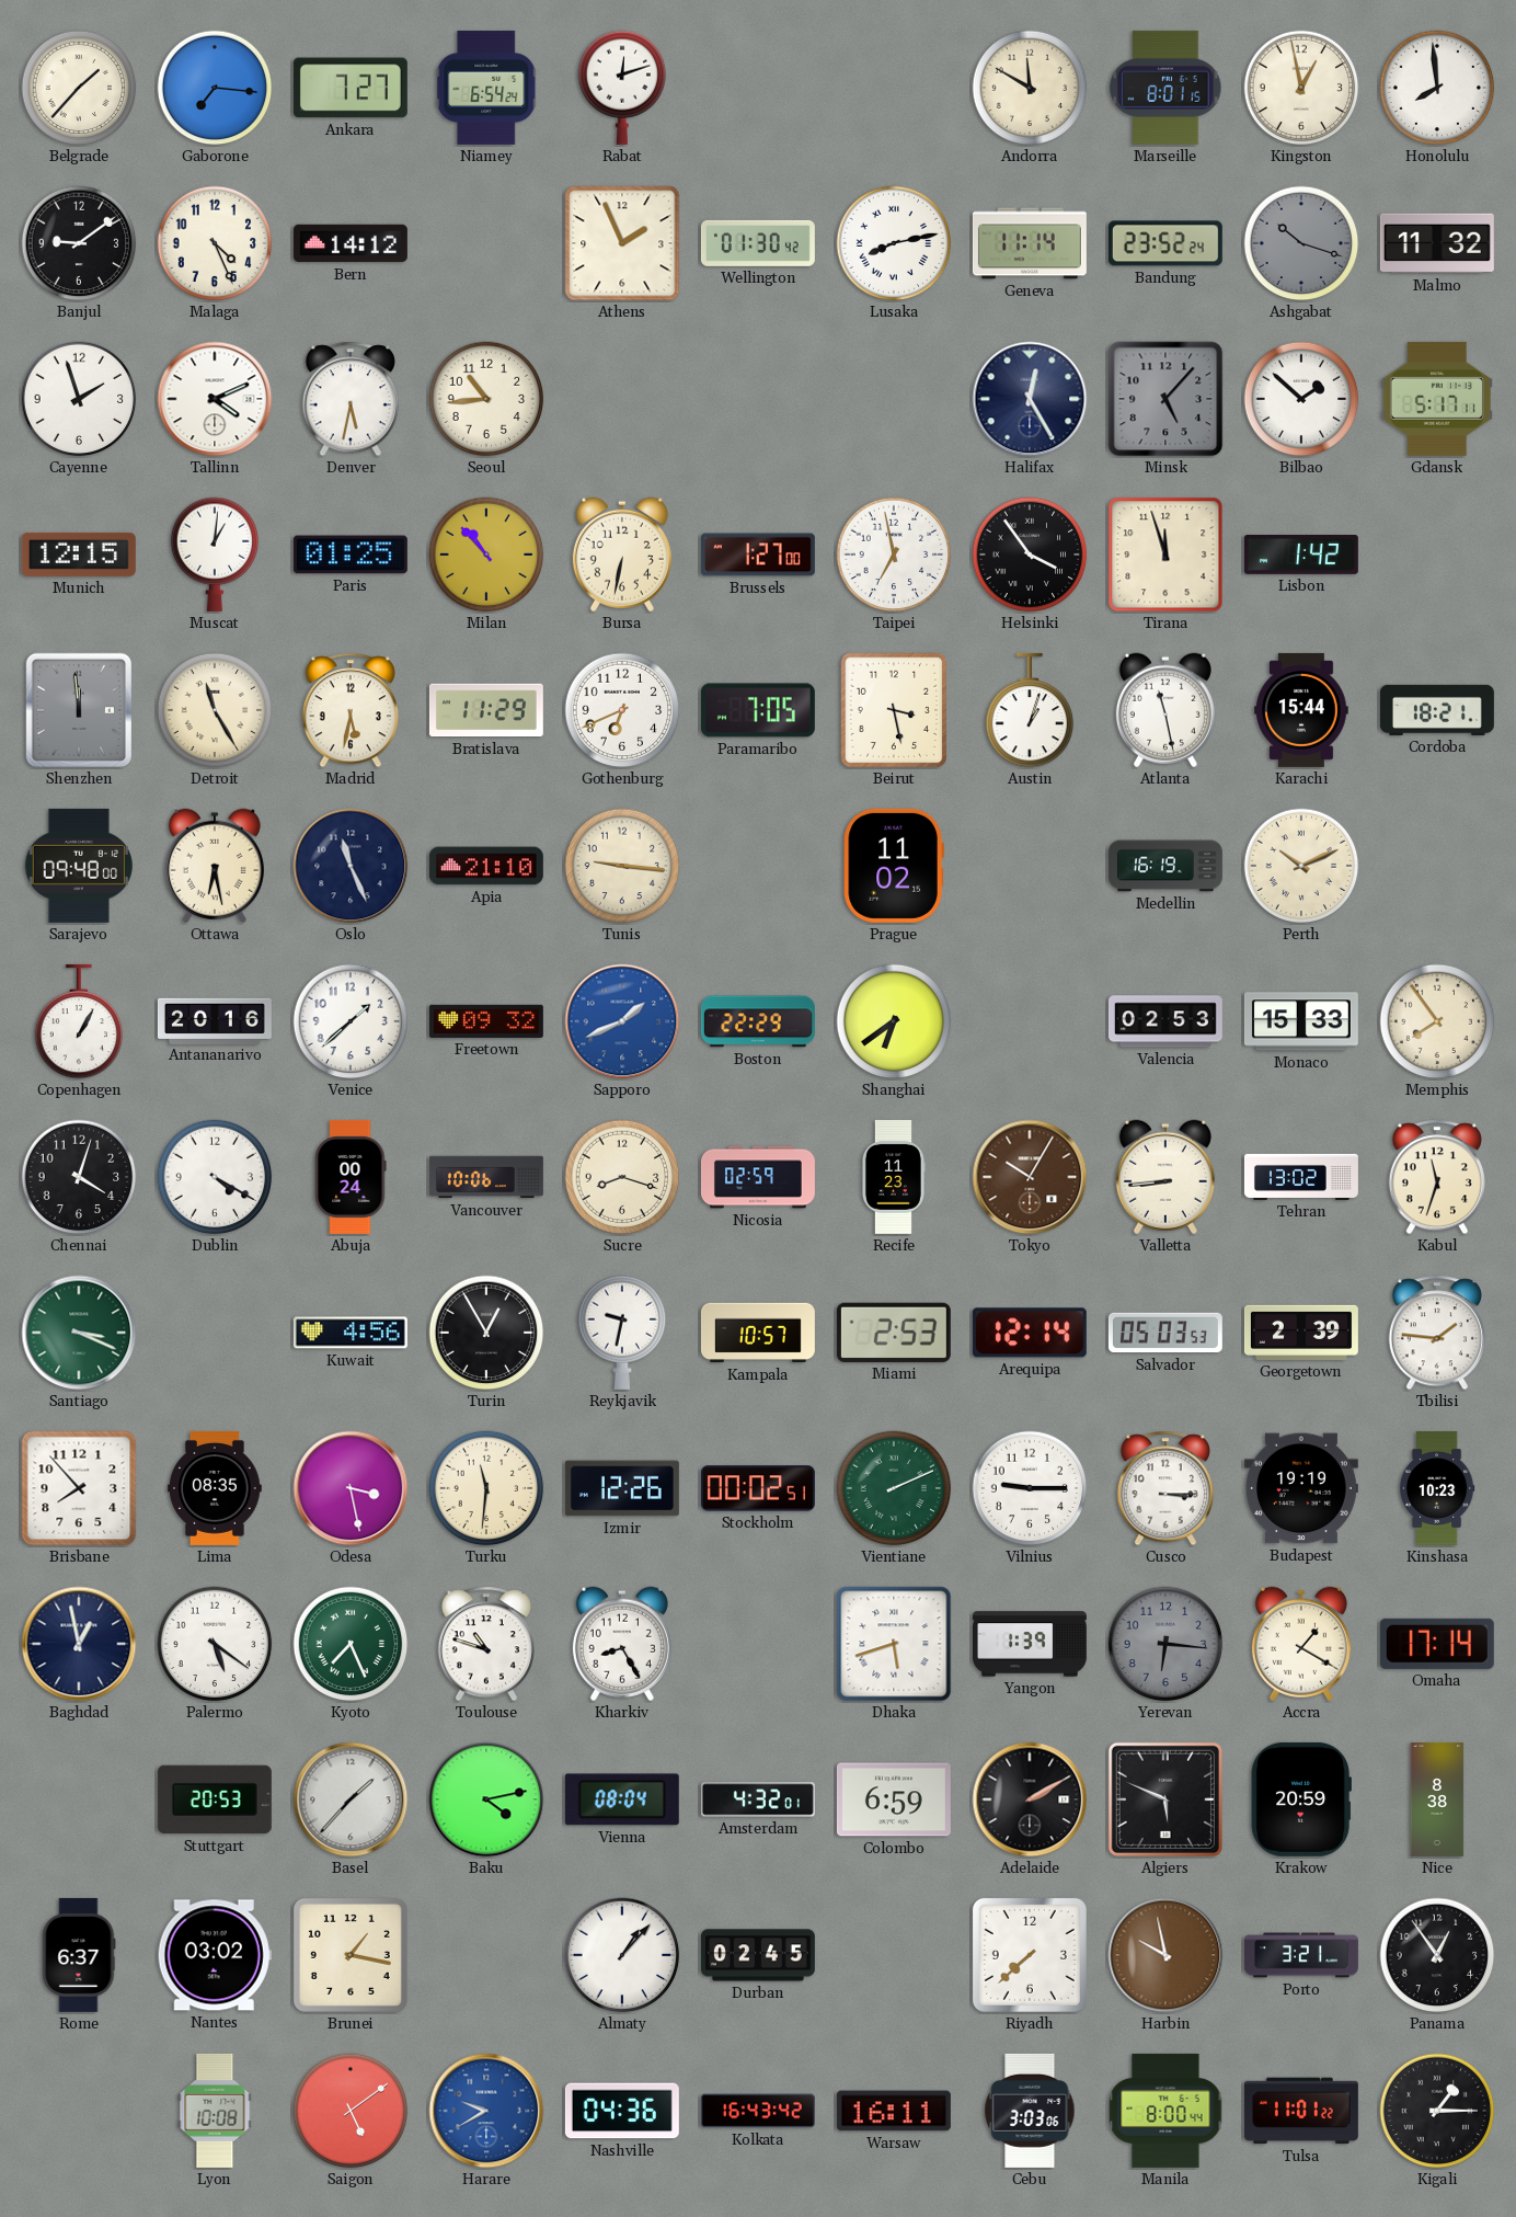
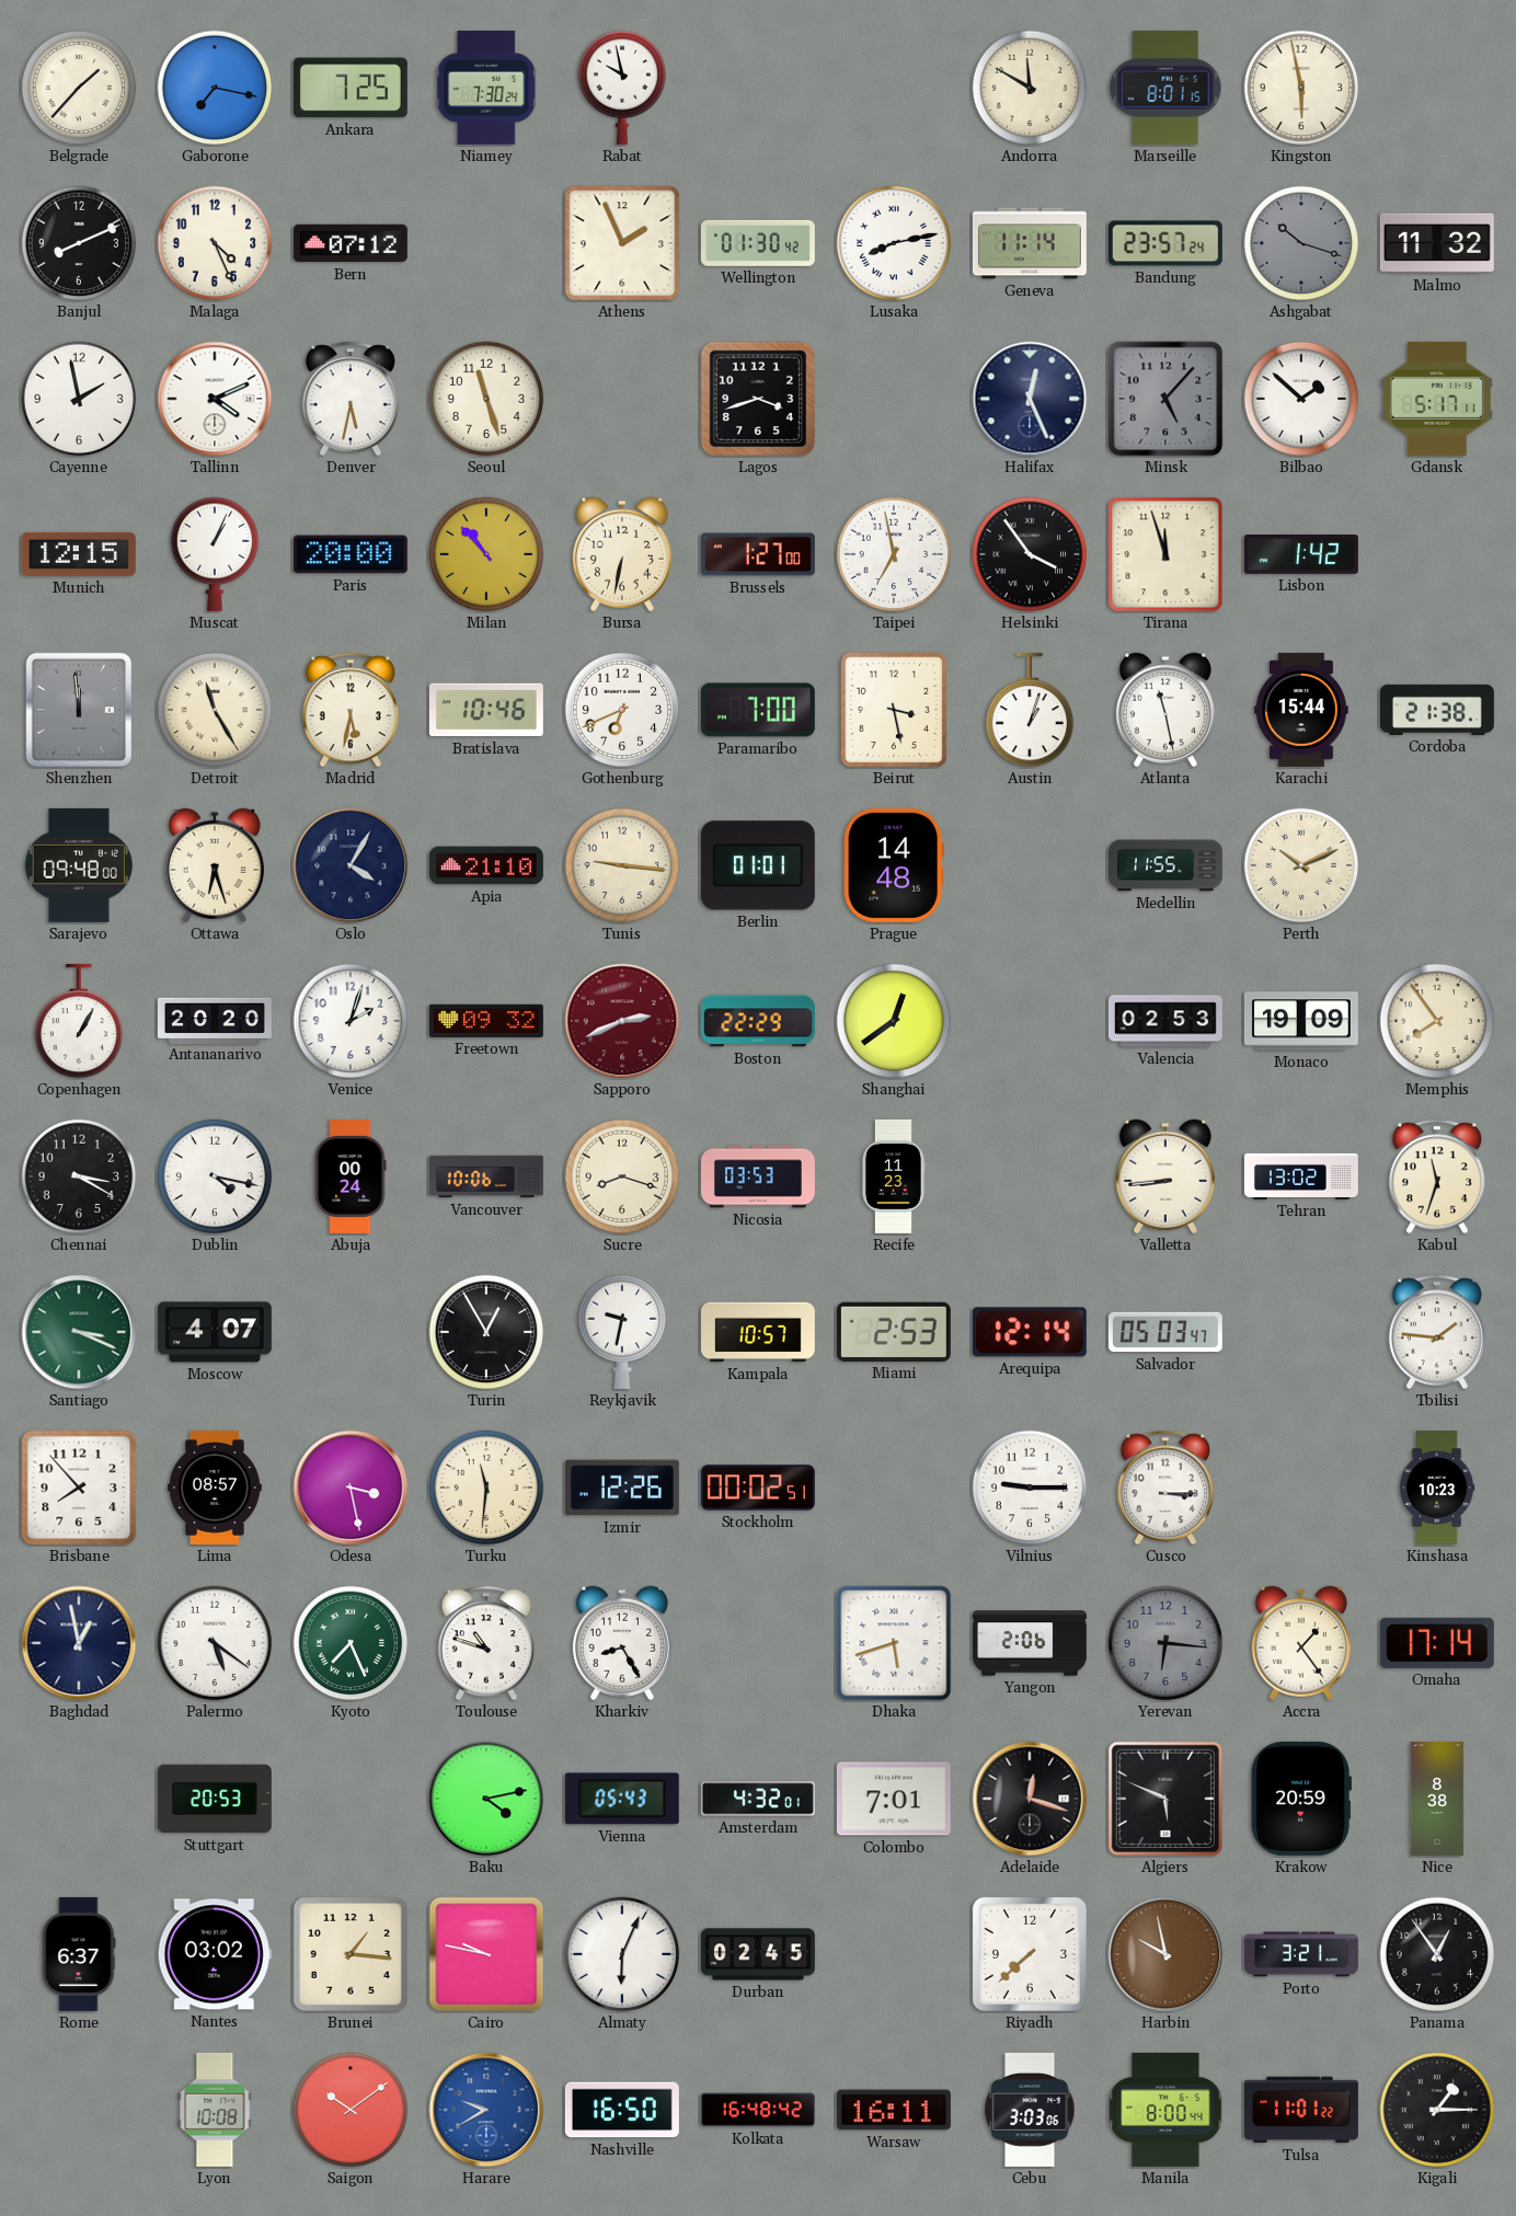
Gaborone: 7:16 -> 7:17 (215, 88)
Ankara: 7:27 -> 7:25 (351, 88)
Niamey: 6:54 -> 7:30 (486, 88)
Rabat: 12:12 -> 9:58 (622, 88)
Kingston: 12:58 -> 5:58 (1301, 88)
Honolulu: 7:59 -> none (1437, 88)
Banjul: 9:09 -> 8:11 (79, 243)
Bern: 14:12 -> 07:12 (351, 243)
Bandung: 23:52 -> 23:57 (1165, 243)
Cayenne: 1:57 -> 1:58 (79, 399)
Seoul: 10:44 -> 11:27 (486, 399)
Lagos: none -> 3:42 (758, 399)
Halifax: 12:25 -> 12:26 (1030, 399)
Muscat: 1:01 -> 1:04 (215, 554)
Paris: 01:25 -> 20:00 (351, 554)
Bratislava: 11:29 -> 10:46 (486, 710)
Paramaribo: 7:05 -> 7:00 (758, 710)
Cordoba: 18:21 -> 21:38 (1437, 710)
Ottawa: 6:28 -> 6:27 (215, 865)
Oslo: 11:26 -> 4:05 (351, 865)
Berlin: none -> 01:01 (758, 865)
Prague: 11:02 -> 14:48 (894, 865)
Medellin: 16:19 -> 11:55 (1165, 865)
Antananarivo: 20:16 -> 20:20 (215, 1020)
Venice: 1:38 -> 2:03 (351, 1021)
Sapporo: 1:41 -> 2:41 (622, 1021)
Sapporo dial: blue -> burgundy (622, 1021)
Shanghai: 6:39 -> 12:39 (894, 1021)
Monaco: 15:33 -> 19:09 (1301, 1021)
Chennai: 4:03 -> 3:20 (79, 1176)
Dublin: 4:20 -> 4:17 (215, 1176)
Nicosia: 02:59 -> 03:53 (758, 1176)
Tokyo: 10:05 -> none (1030, 1177)
Moscow: none -> 4:07 (215, 1332)
Kuwait: 4:56 -> none (351, 1333)
Salvador: 05:03:53 -> 05:03:47 (1165, 1332)
Georgetown: 2:39 -> none (1301, 1333)
Lima: 08:35 -> 08:57 (216, 1488)
Vientiane: 2:11 -> none (894, 1488)
Budapest: 19:19 -> none (1301, 1488)
Yangon: 1:39 -> 2:06 (1030, 1643)
Accra: 1:20 -> 1:24 (1301, 1643)
Basel: 1:37 -> none (351, 1799)
Vienna: 08:04 -> 05:43 (622, 1799)
Colombo: 6:59 -> 7:01 (894, 1799)
Adelaide: 2:10 -> 12:18 (1030, 1799)
Brunei: 1:17 -> 1:16 (351, 1954)
Cairo: none -> 9:47 (486, 1954)
Almaty: 1:07 -> 6:04 (622, 1954)
Saigon: 5:09 -> 10:09 (351, 2110)
Nashville: 04:36 -> 16:50 (622, 2110)
Kolkata: 16:43 -> 16:48 (758, 2110)
